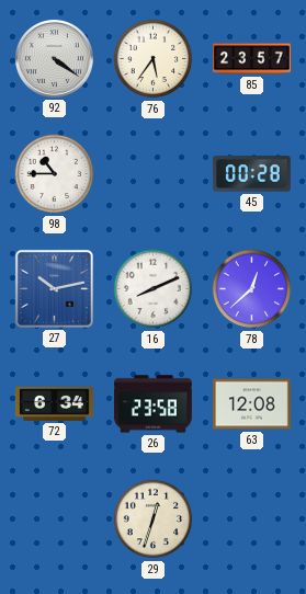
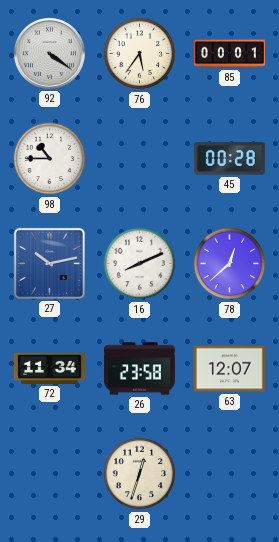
85: 23:57 -> 00:01 (230, 54)
72: 6:34 -> 11:34 (50, 368)
63: 12:08 -> 12:07 (229, 369)
